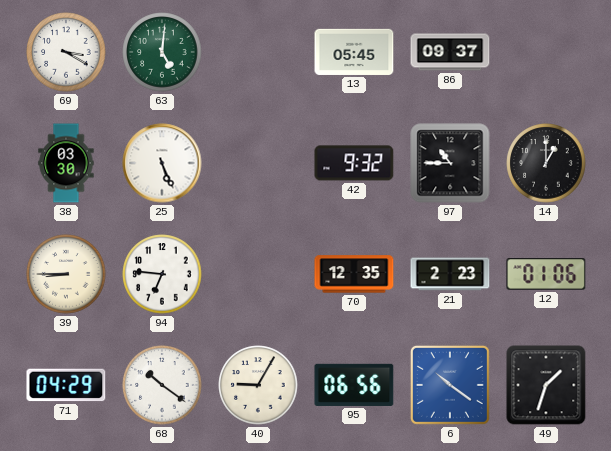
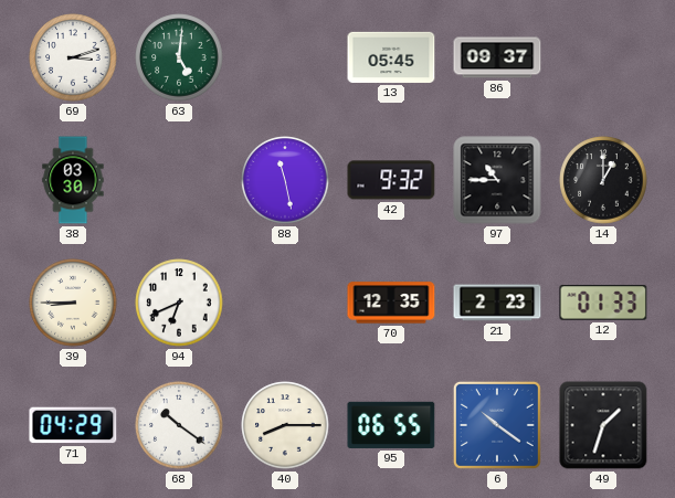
69: 3:20 -> 3:12 (73, 57)
25: 5:26 -> none (162, 163)
88: none -> 11:28 (285, 180)
94: 6:46 -> 6:41 (179, 303)
12: 01:06 -> 01:33 (603, 303)
40: 9:05 -> 8:15 (285, 425)
95: 06:56 -> 06:55 (391, 425)
